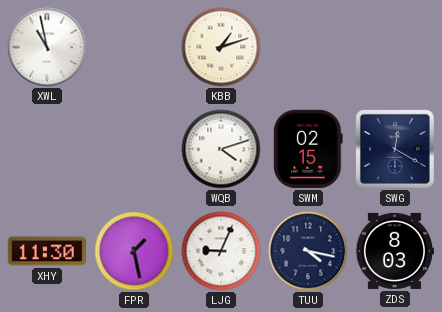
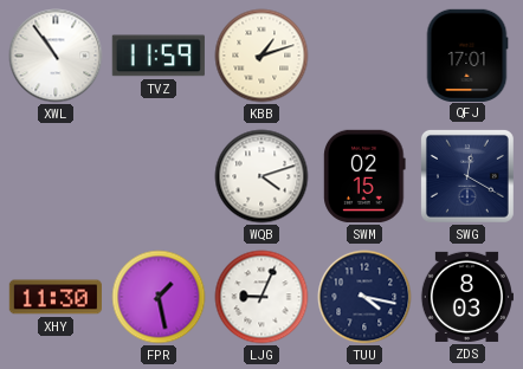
XWL: 10:58 -> 10:54 (56, 56)
TVZ: none -> 11:59 (159, 56)
QFJ: none -> 17:01 (467, 54)
